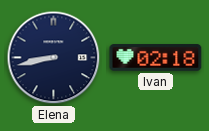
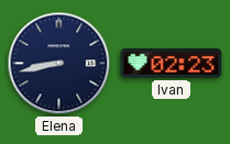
Ivan: 02:18 -> 02:23 (172, 64)
